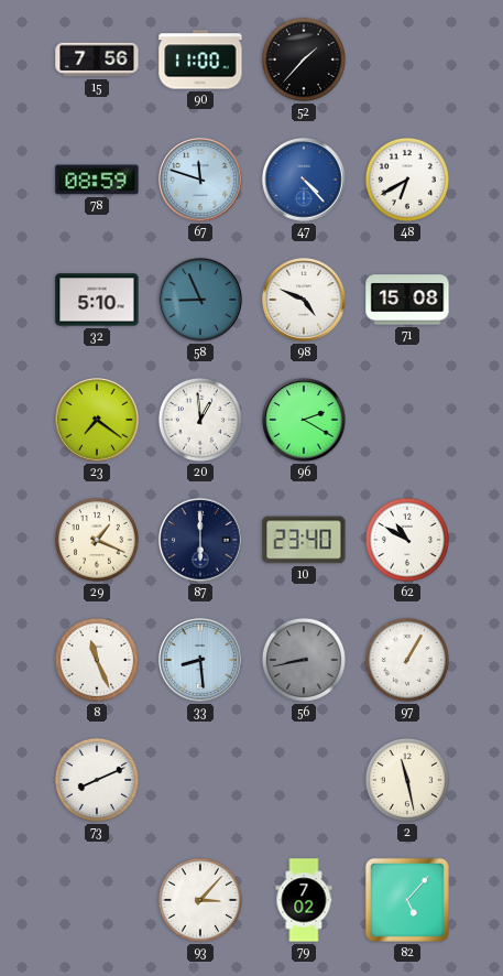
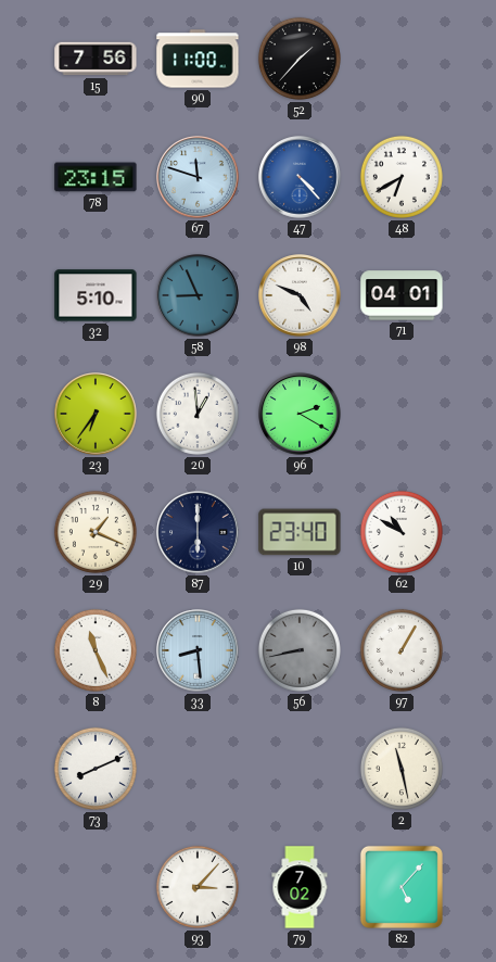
78: 08:59 -> 23:15 (96, 177)
71: 15:08 -> 04:01 (402, 295)
23: 7:21 -> 6:36 (96, 414)
